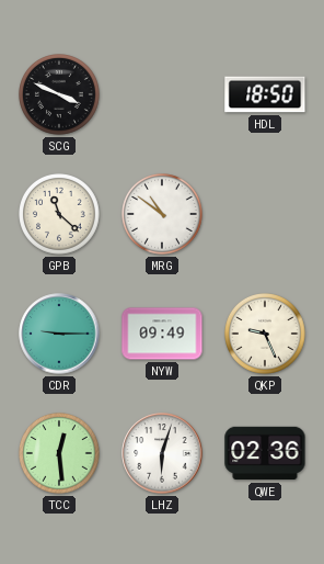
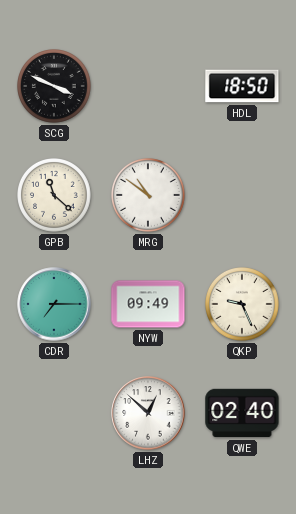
CDR: 9:15 -> 7:15 (54, 304)
TCC: 12:29 -> none (60, 454)
LHZ: 6:03 -> 12:52 (148, 413)
QWE: 02:36 -> 02:40 (242, 413)
